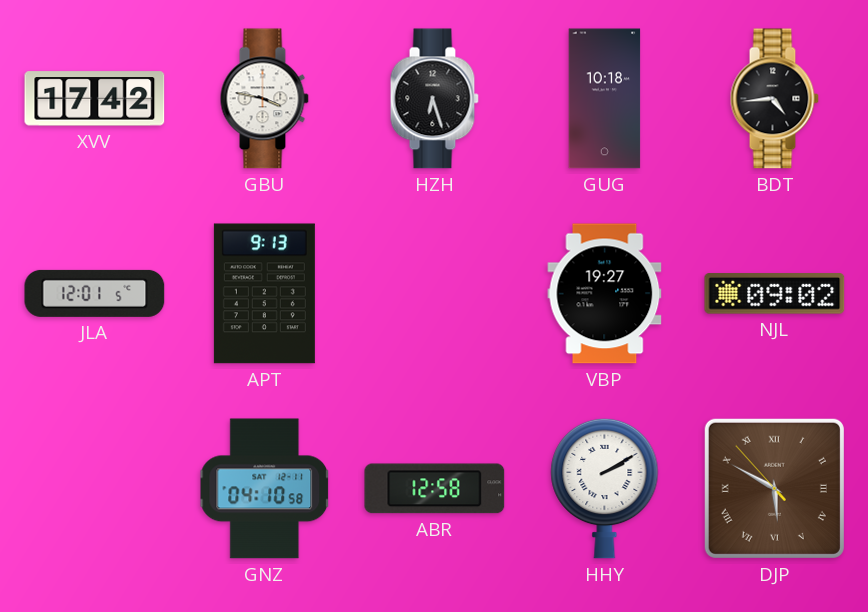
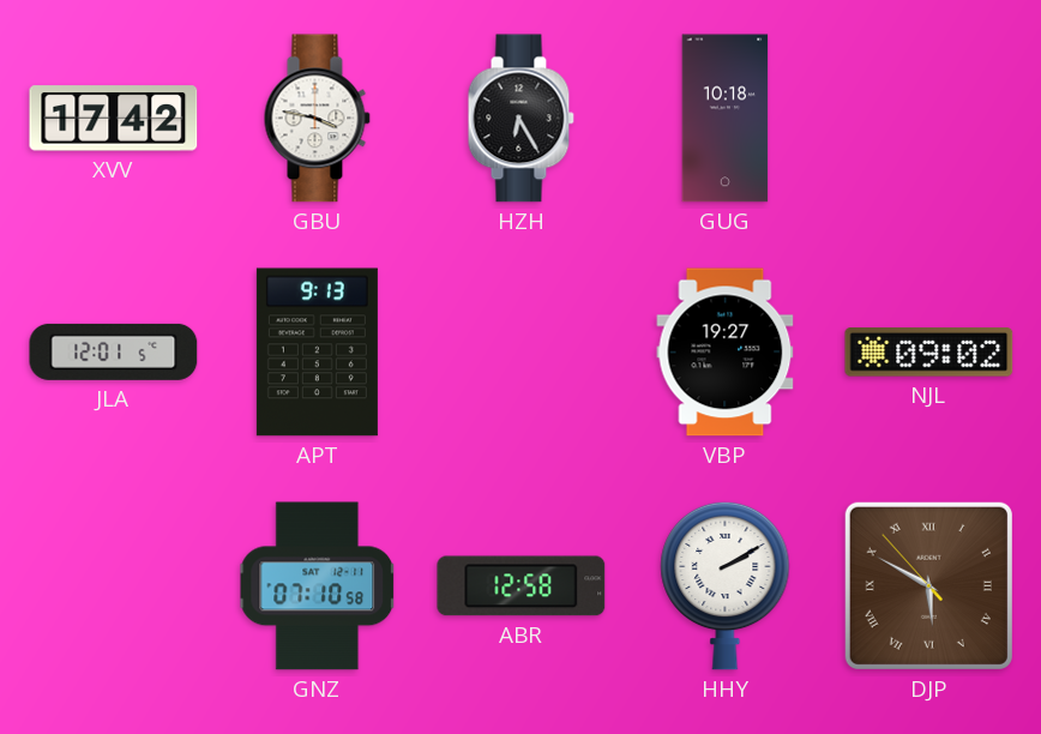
HZH: 6:27 -> 6:25 (520, 119)
BDT: 4:44 -> none (774, 99)
GNZ: 04:10 -> 07:10 (318, 586)
